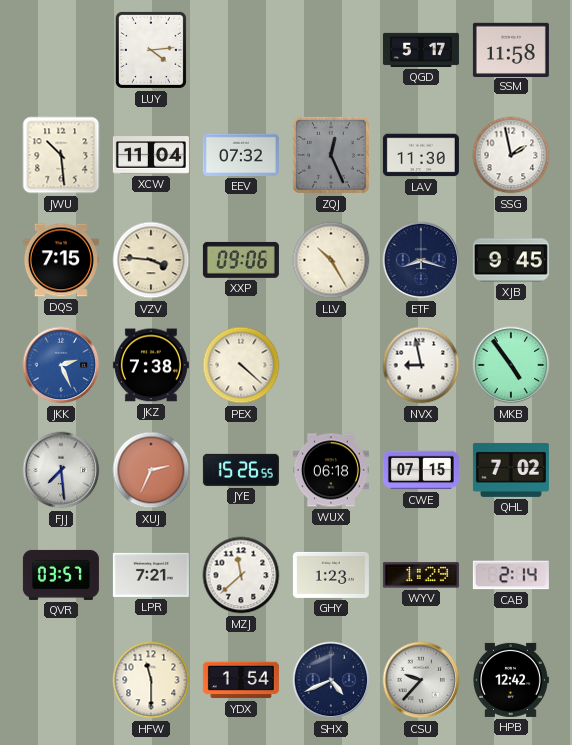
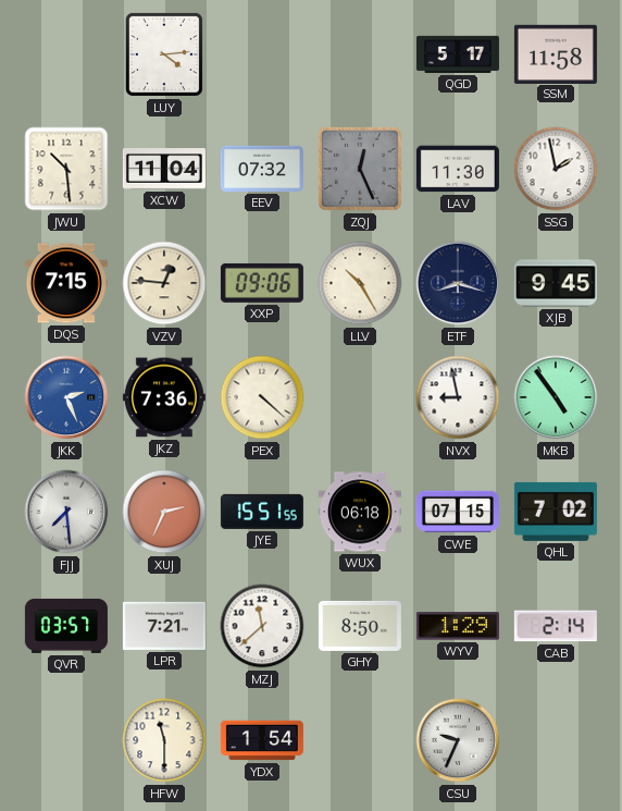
VZV: 3:46 -> 12:46 (164, 283)
JKZ: 7:38 -> 7:36 (164, 397)
JYE: 15:26 -> 15:51 (262, 512)
GHY: 1:23 -> 8:50 (360, 626)
SHX: 4:41 -> none (331, 680)
CSU: 9:37 -> 9:34 (458, 740)
HPB: 12:42 -> none (511, 680)
